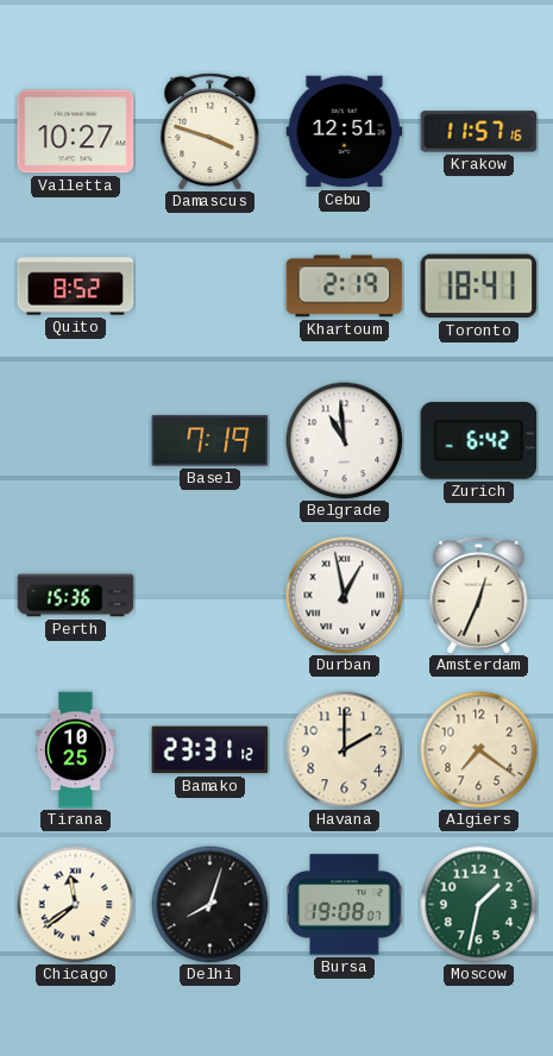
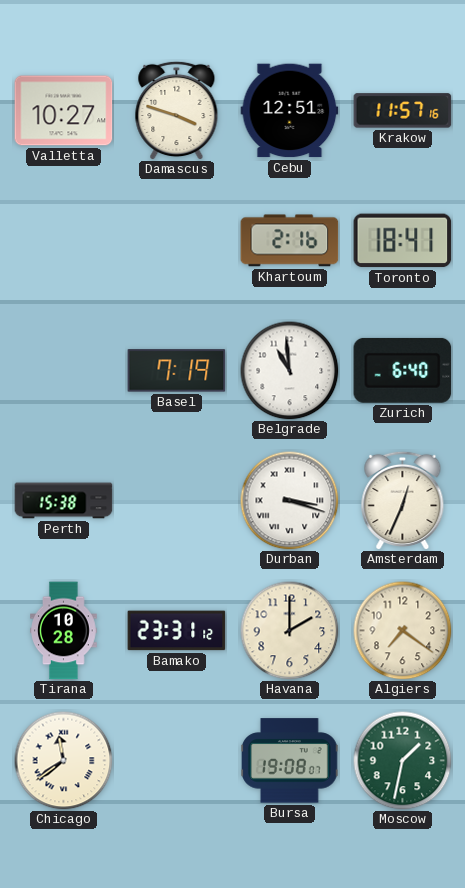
Quito: 8:52 -> none (76, 287)
Khartoum: 2:19 -> 2:16 (290, 241)
Zurich: 6:42 -> 6:40 (403, 370)
Perth: 15:36 -> 15:38 (64, 501)
Durban: 12:58 -> 3:18 (290, 501)
Tirana: 10:25 -> 10:28 (64, 631)
Delhi: 8:03 -> none (210, 905)
